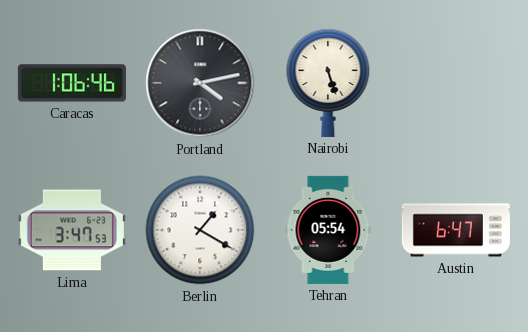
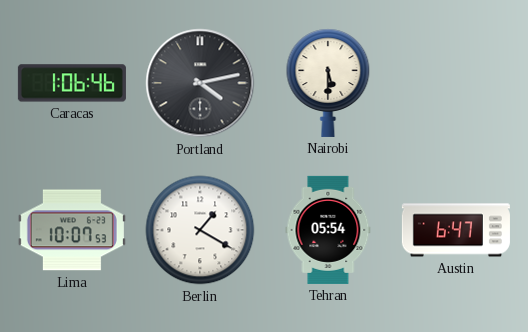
Nairobi: 5:27 -> 5:30 (328, 83)
Lima: 3:47 -> 10:07 (72, 230)
